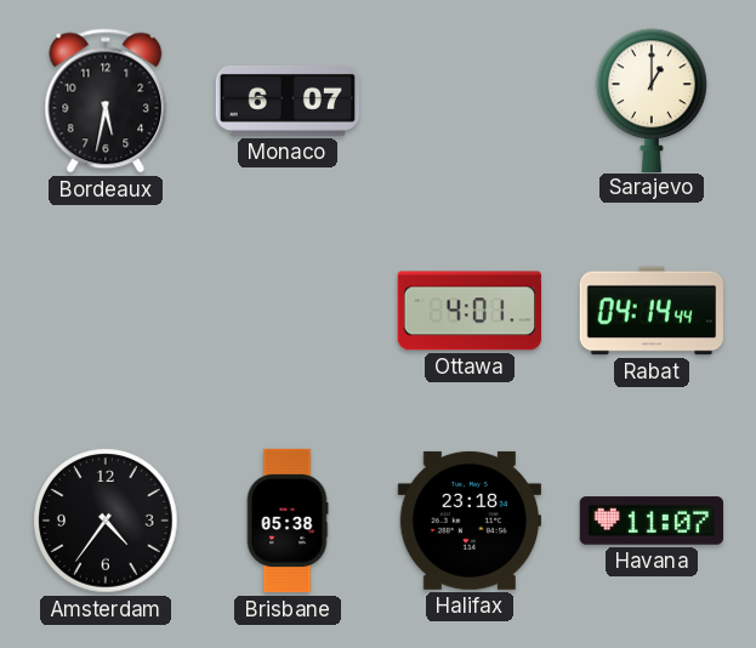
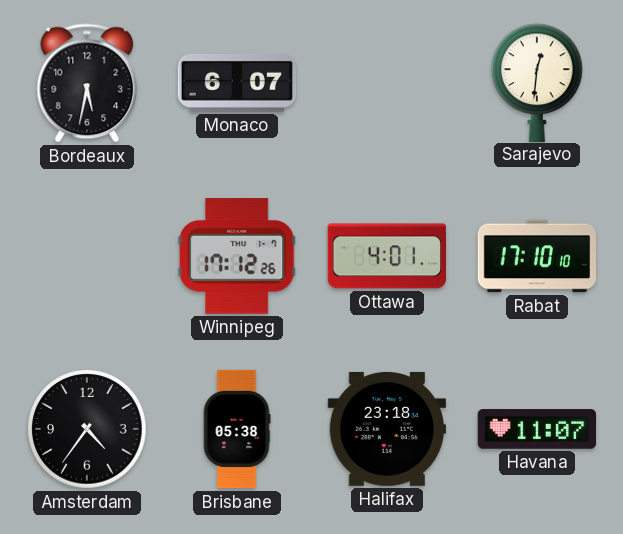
Sarajevo: 1:00 -> 12:31 (538, 82)
Winnipeg: none -> 17:12 (237, 256)
Rabat: 04:14 -> 17:10 (536, 256)
